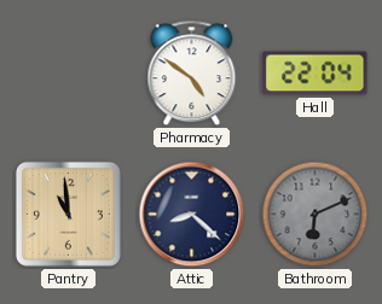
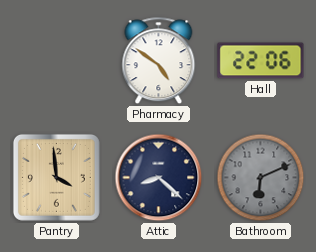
Hall: 22:04 -> 22:06 (261, 61)
Pantry: 10:59 -> 3:59 (56, 177)
